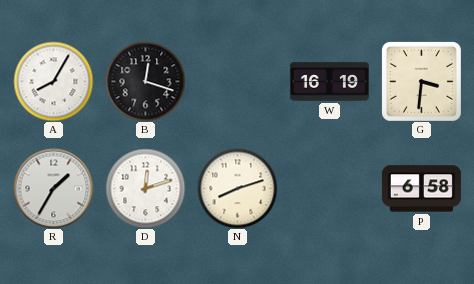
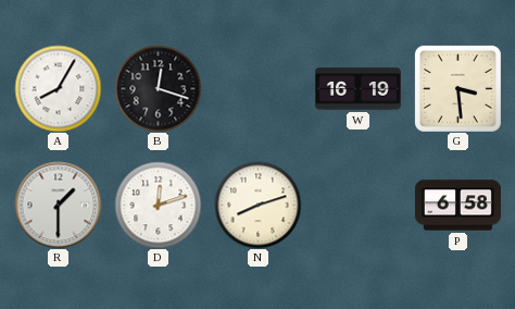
G: 3:31 -> 3:29 (457, 88)
R: 1:35 -> 1:30 (58, 205)
